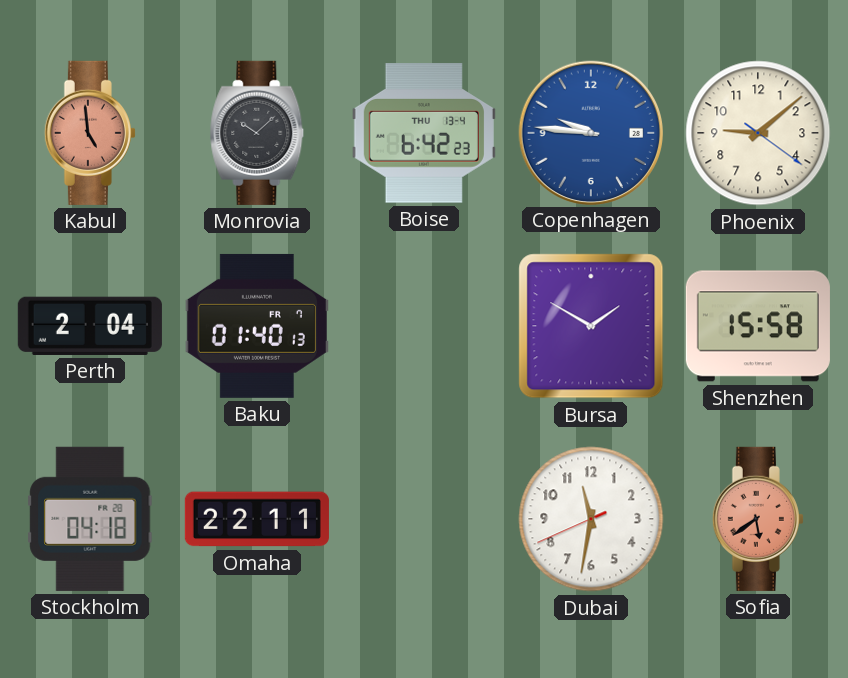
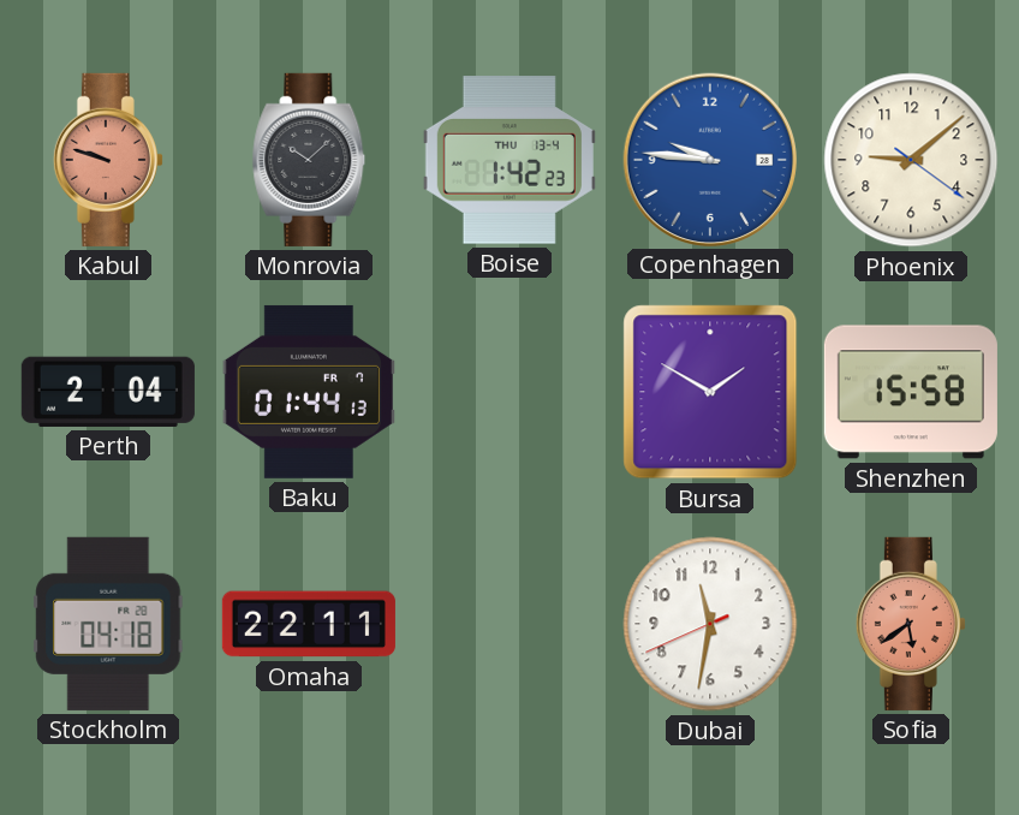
Kabul: 4:59 -> 9:48 (108, 160)
Boise: 6:42 -> 1:42 (509, 160)
Baku: 01:40 -> 01:44 (309, 392)
